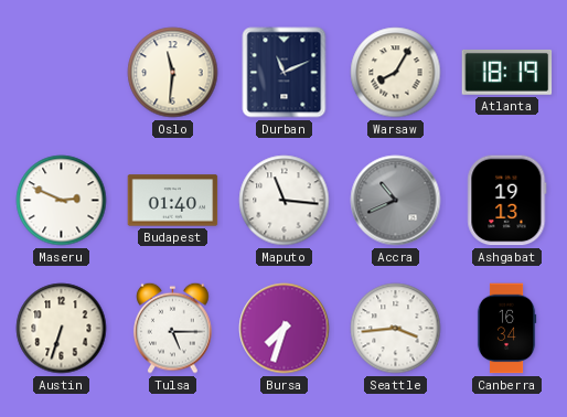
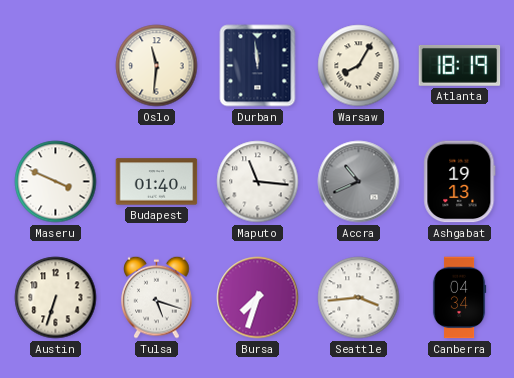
Durban: 11:11 -> 11:59 (258, 66)
Maseru: 2:49 -> 3:49 (56, 182)
Tulsa: 5:15 -> 5:18 (157, 297)
Canberra: 16:34 -> 04:34 (459, 298)
